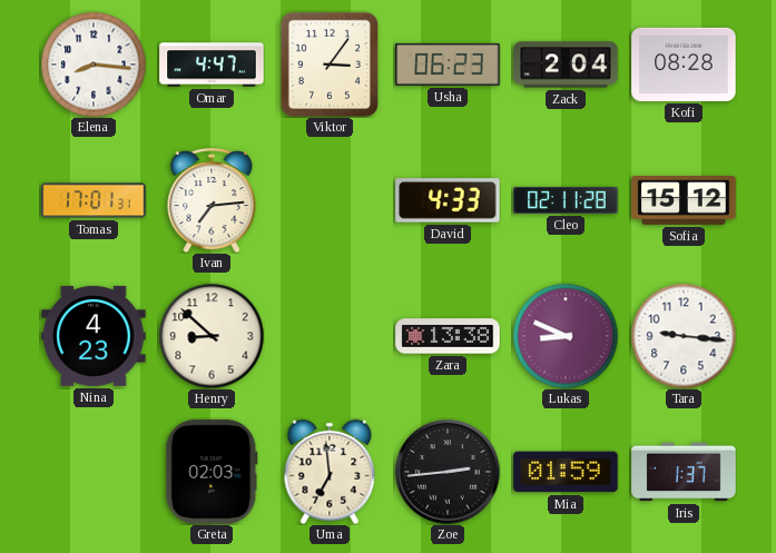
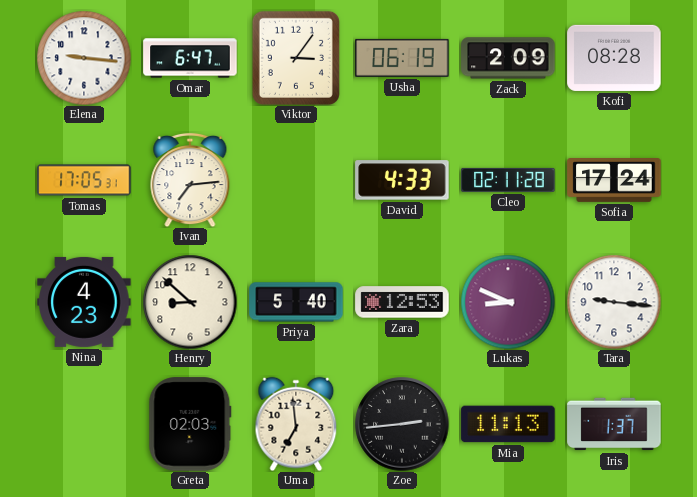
Elena: 8:16 -> 9:16 (84, 58)
Omar: 4:47 -> 6:47 (190, 58)
Usha: 06:23 -> 06:19 (402, 58)
Zack: 2:04 -> 2:09 (508, 58)
Tomas: 17:01 -> 17:05 (84, 180)
Sofia: 15:12 -> 17:24 (614, 181)
Priya: none -> 5:40 (296, 302)
Zara: 13:38 -> 12:53 (402, 302)
Mia: 01:59 -> 11:13 (508, 424)
